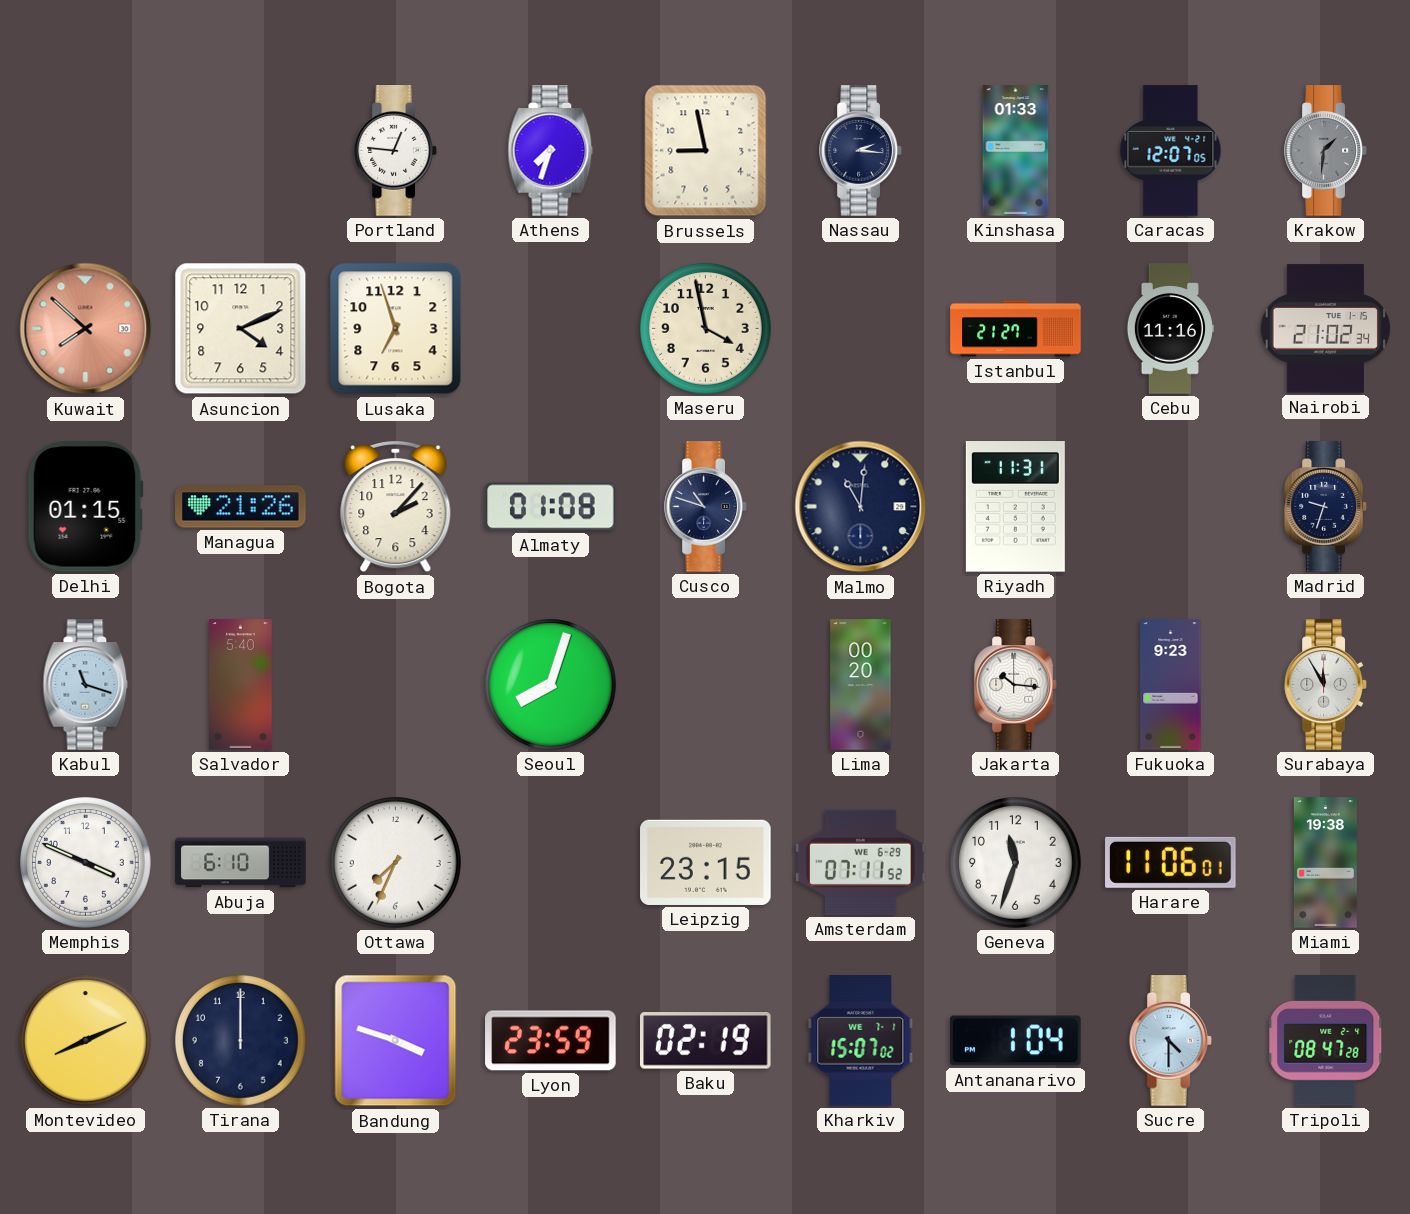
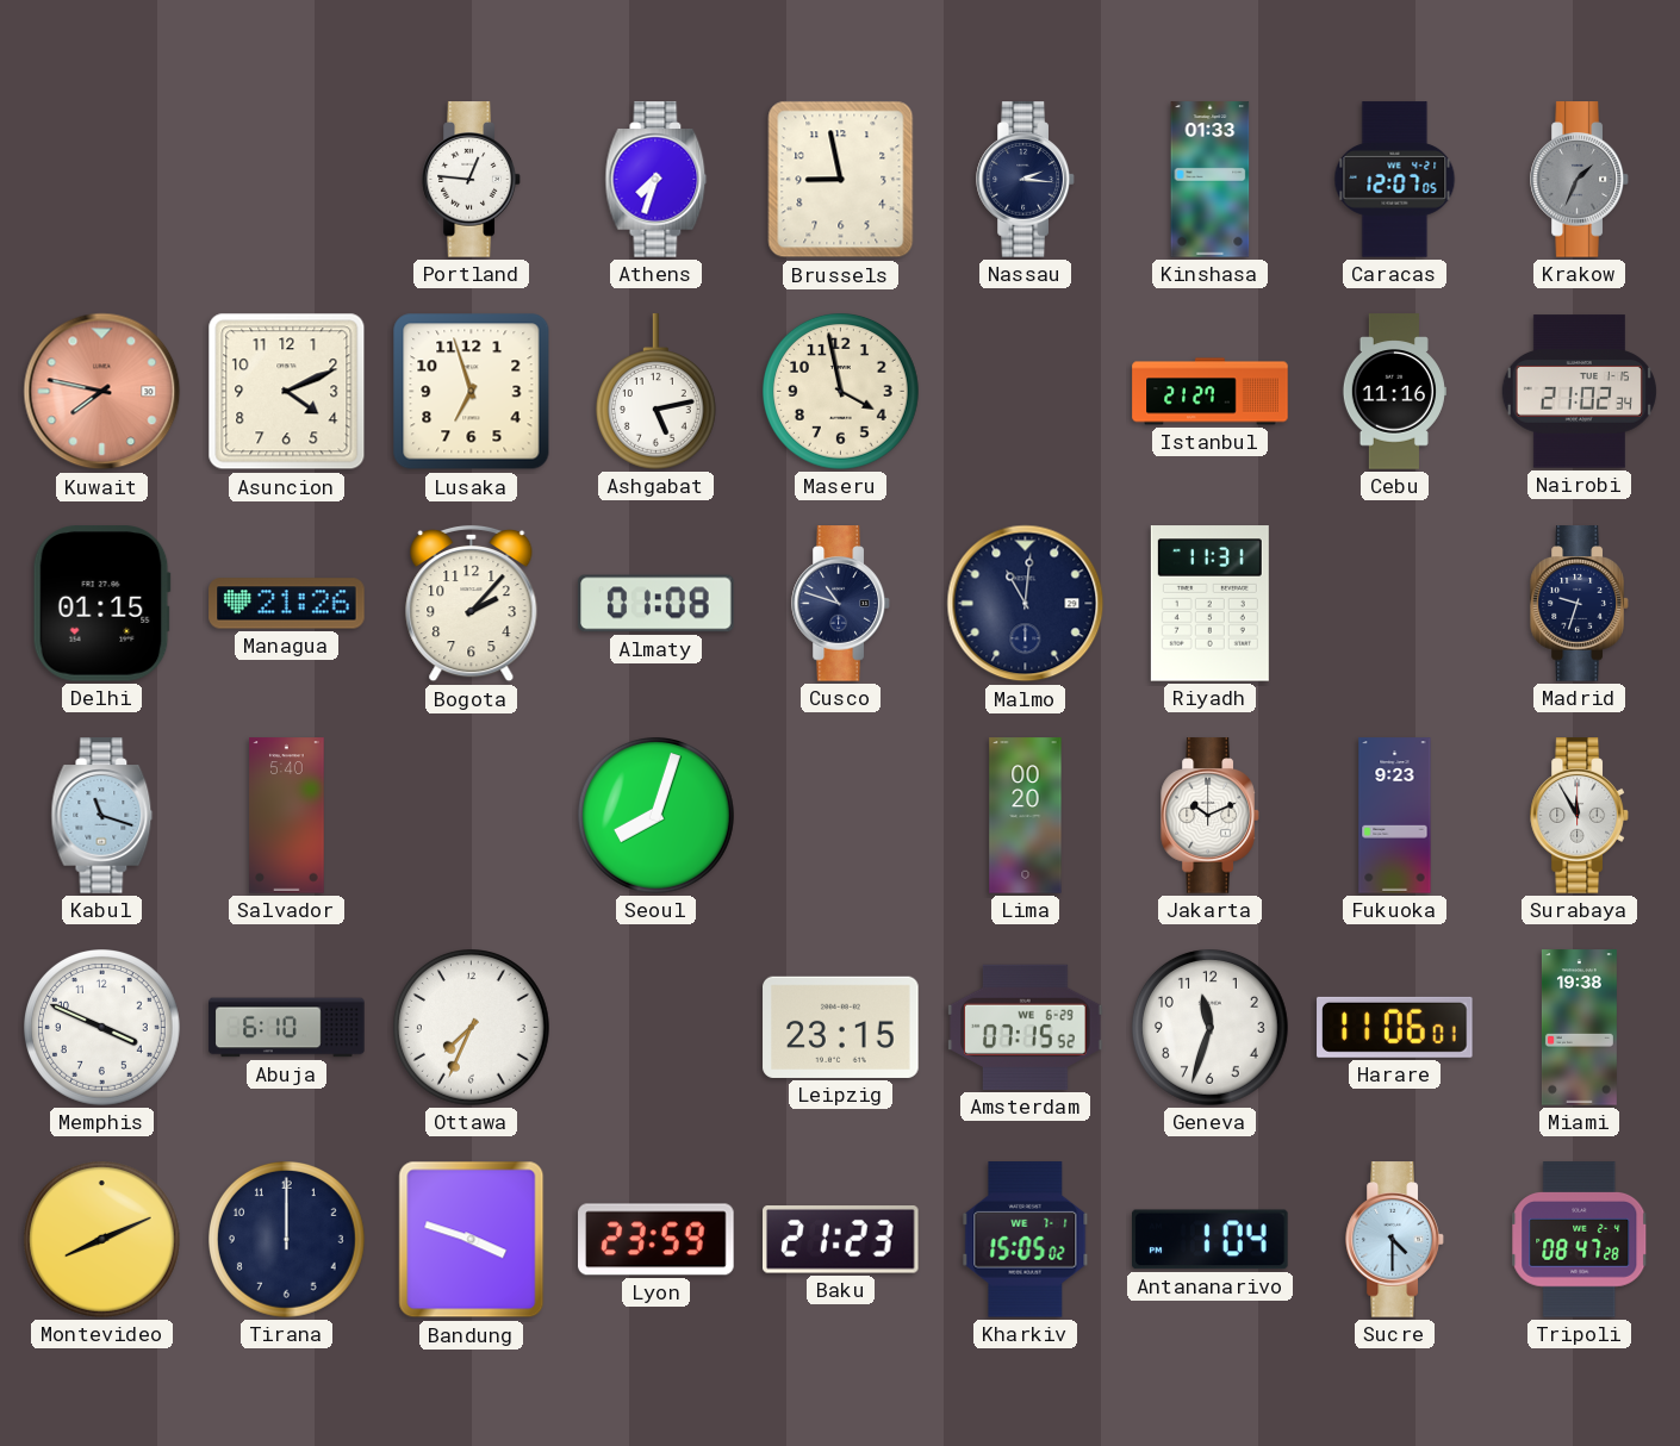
Krakow: 1:31 -> 1:34 (1580, 180)
Kuwait: 7:52 -> 7:47 (102, 392)
Ashgabat: none -> 5:13 (655, 392)
Jakarta: 10:16 -> 10:11 (1211, 816)
Amsterdam: 07:11 -> 07:15 (1026, 1027)
Baku: 02:19 -> 21:23 (841, 1240)
Kharkiv: 15:07 -> 15:05 (1026, 1240)
